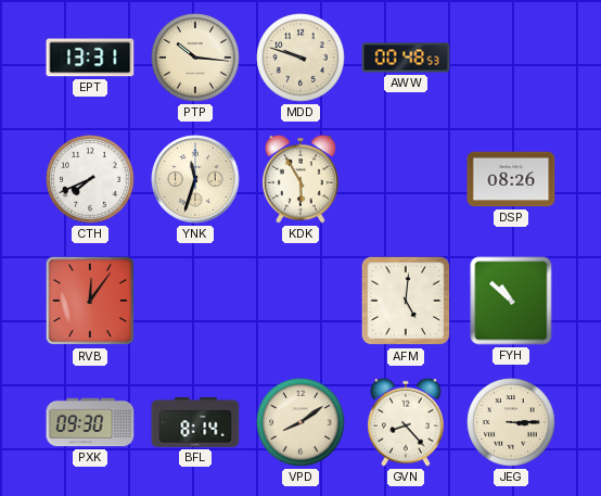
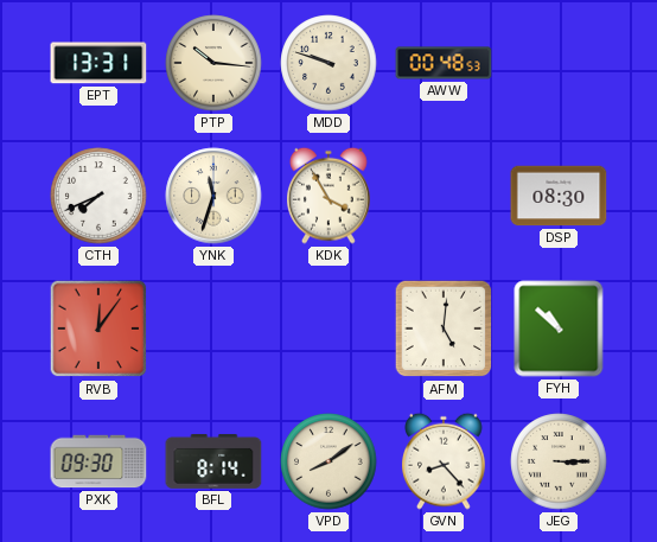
KDK: 5:55 -> 3:55 (330, 196)
DSP: 08:26 -> 08:30 (559, 196)
